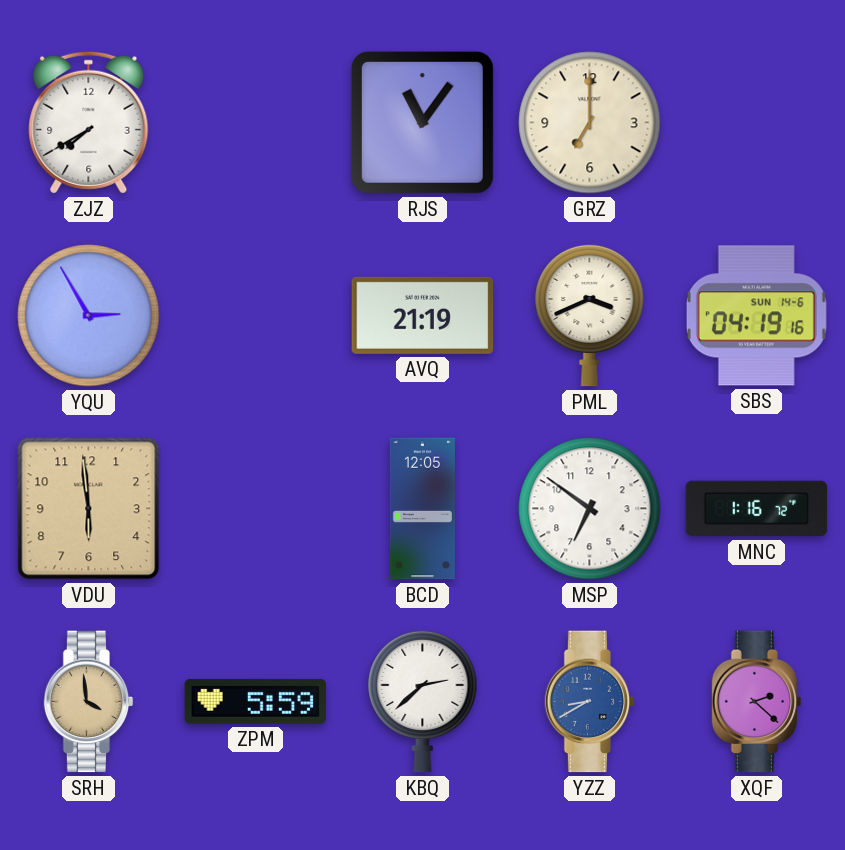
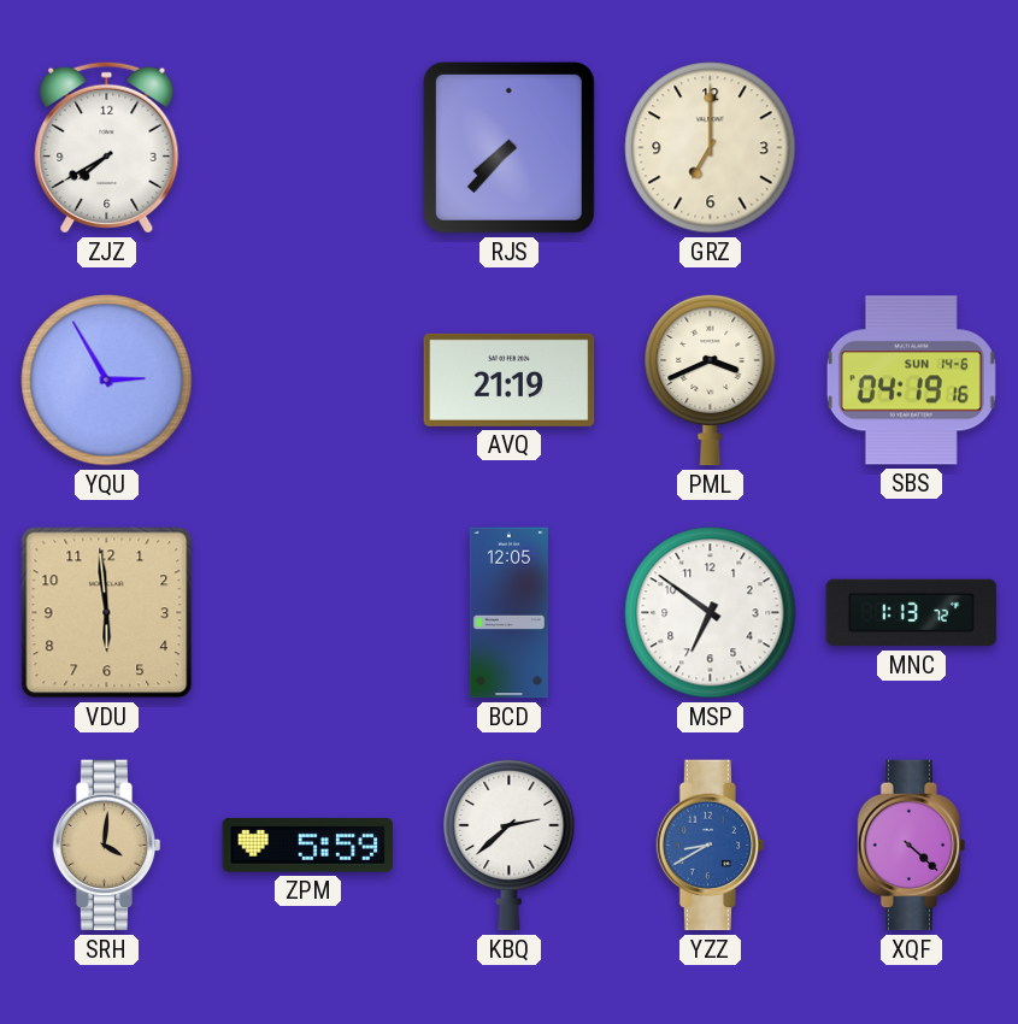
RJS: 11:06 -> 7:37 (508, 147)
MNC: 1:16 -> 1:13 (912, 613)
SRH: 3:59 -> 4:01 (107, 846)
XQF: 2:22 -> 4:22 (912, 846)
